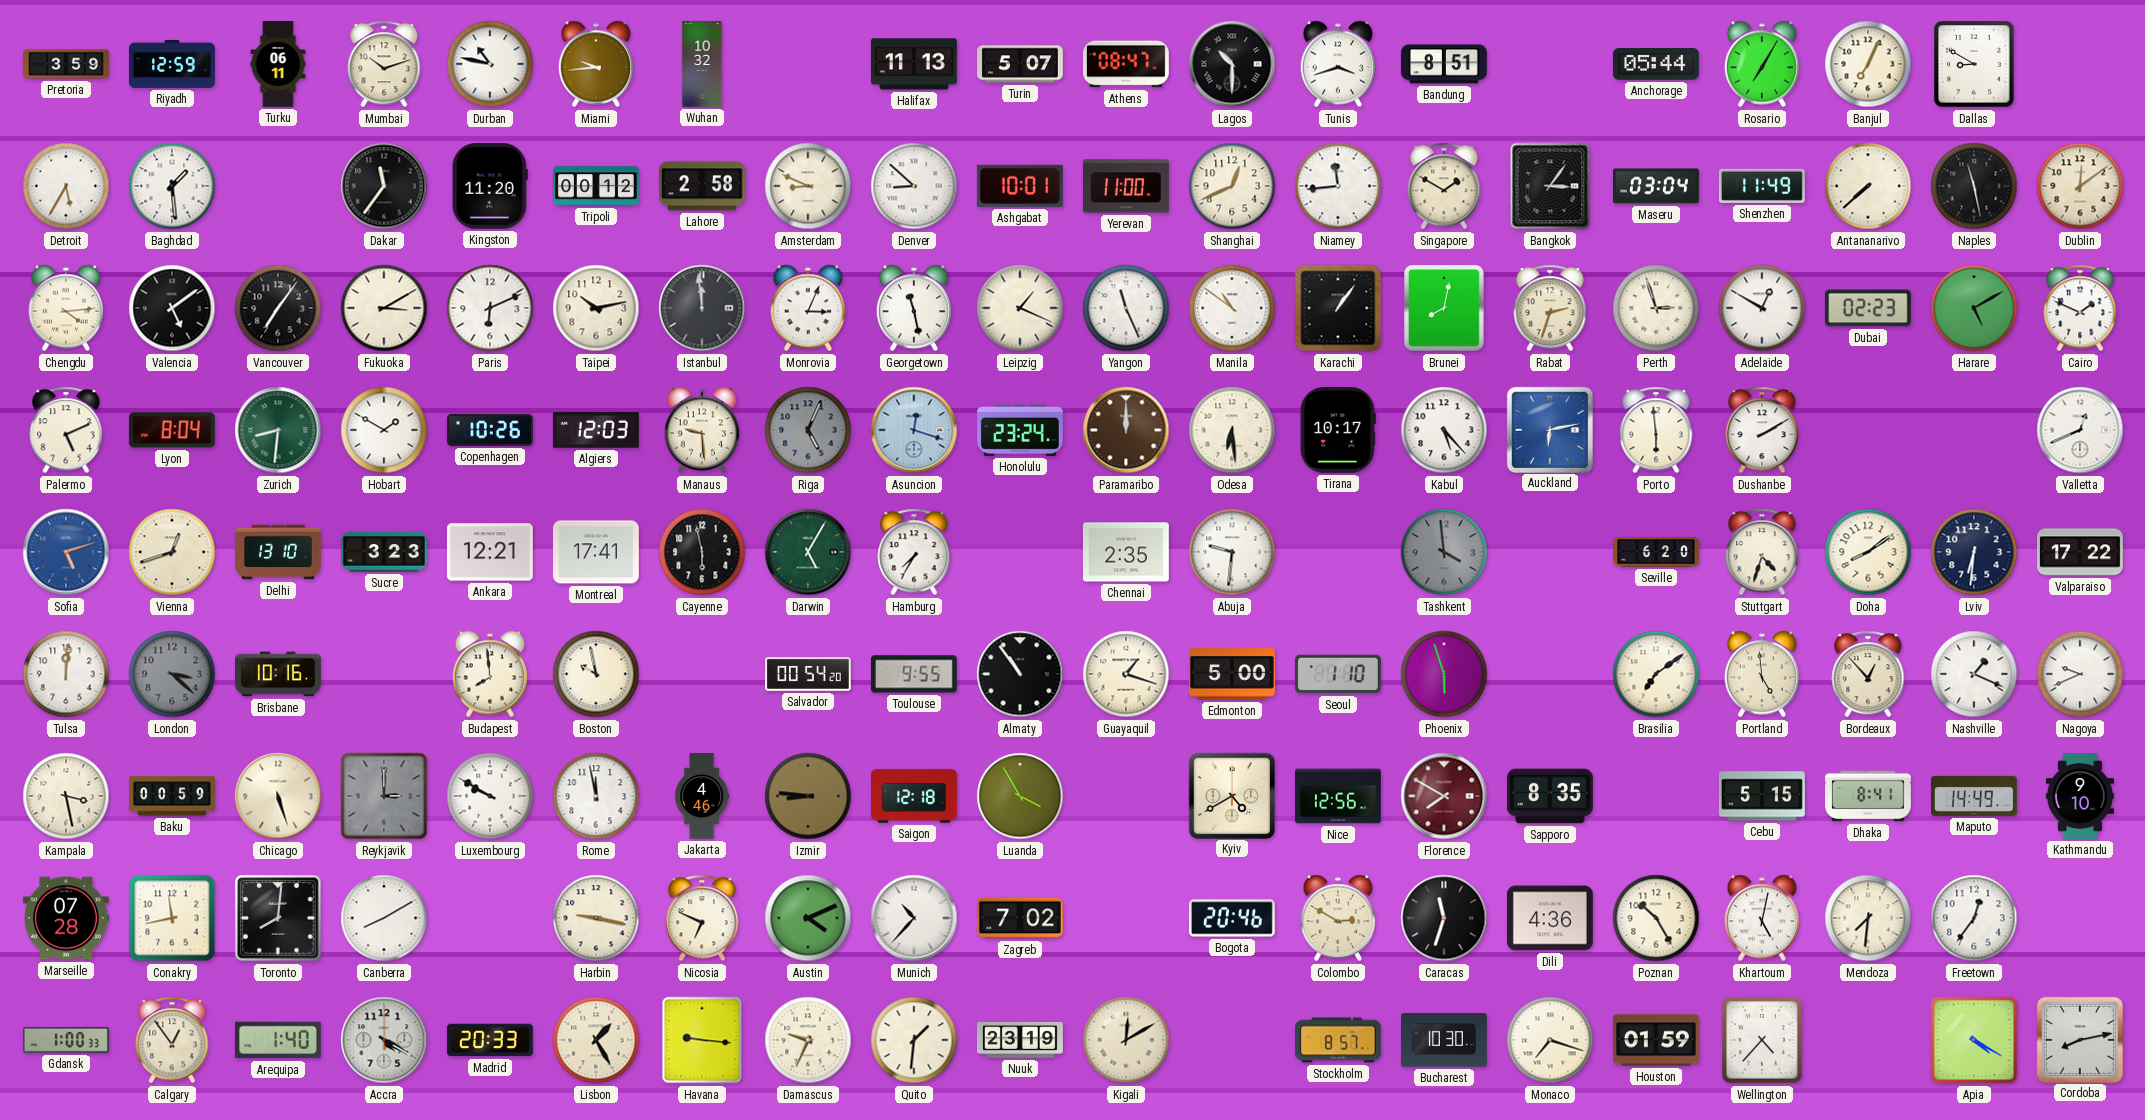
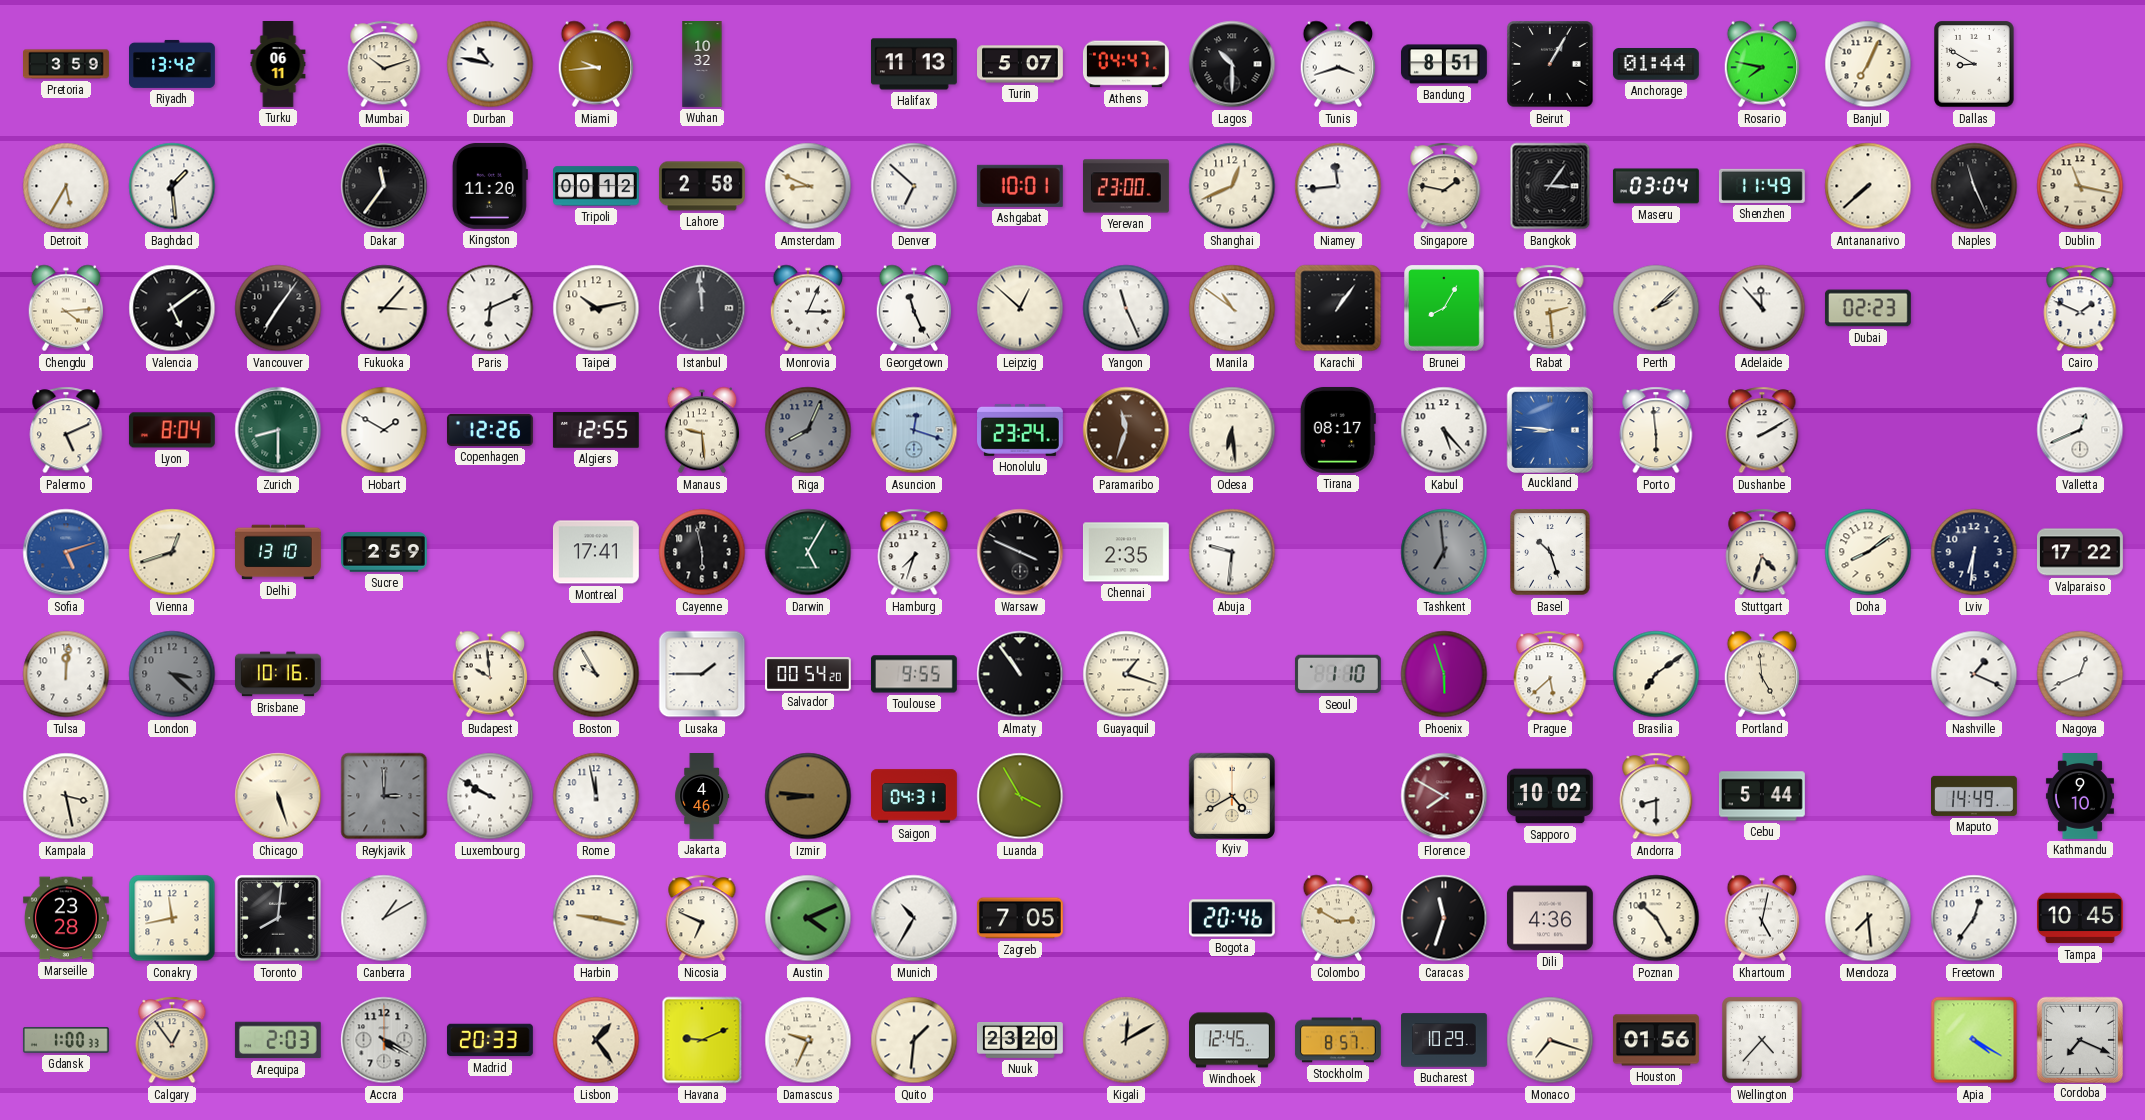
Riyadh: 12:59 -> 13:42 (173, 64)
Athens: 08:47 -> 04:47 (1126, 64)
Beirut: none -> 1:05 (1550, 64)
Anchorage: 05:44 -> 01:44 (1656, 64)
Rosario: 7:05 -> 7:47 (1762, 64)
Denver: 8:52 -> 6:52 (914, 186)
Yerevan: 11:00 -> 23:00 (1126, 186)
Singapore: 1:50 -> 1:47 (1444, 186)
Naples: 11:28 -> 11:26 (1974, 186)
Dublin: 12:09 -> 11:17 (2080, 186)
Fukuoka: 3:10 -> 3:07 (384, 308)
Georgetown: 11:28 -> 11:26 (914, 308)
Leipzig: 1:19 -> 12:52 (1020, 308)
Brunei: 8:02 -> 8:05 (1445, 309)
Rabat: 2:33 -> 2:29 (1550, 308)
Perth: 2:57 -> 2:08 (1656, 308)
Adelaide: 12:50 -> 11:53 (1762, 308)
Harare: 5:10 -> none (1974, 308)
Zurich: 8:31 -> 8:30 (278, 430)
Copenhagen: 10:26 -> 12:26 (490, 430)
Algiers: 12:03 -> 12:55 (596, 431)
Riga: 5:04 -> 8:04 (808, 430)
Paramaribo: 12:00 -> 11:33 (1126, 430)
Tirana: 10:17 -> 08:17 (1338, 430)
Auckland: 6:13 -> 8:46 (1549, 429)
Sucre: 3:23 -> 2:59 (384, 552)
Ankara: 12:21 -> none (490, 552)
Hamburg: 7:35 -> 7:33 (914, 552)
Warsaw: none -> 3:49 (1020, 552)
Tashkent: 3:59 -> 6:59 (1444, 552)
Basel: none -> 10:27 (1550, 552)
Seville: 6:20 -> none (1657, 552)
Budapest: 7:59 -> 9:59 (490, 674)
Boston: 9:58 -> 9:55 (596, 674)
Lusaka: none -> 1:45 (702, 674)
Edmonton: 5:00 -> none (1232, 674)
Prague: none -> 5:38 (1550, 674)
Bordeaux: 12:53 -> none (1868, 674)
Nagoya: 9:41 -> 12:41 (2080, 674)
Baku: 00:59 -> none (173, 796)
Saigon: 12:18 -> 04:31 (915, 796)
Nice: 12:56 -> none (1339, 796)
Sapporo: 8:35 -> 10:02 (1550, 796)
Andorra: none -> 8:30 (1656, 796)
Cebu: 5:15 -> 5:44 (1762, 796)
Dhaka: 8:41 -> none (1869, 796)
Marseille: 07:28 -> 23:28 (66, 918)
Canberra: 8:10 -> 1:10 (384, 918)
Munich: 10:37 -> 10:35 (914, 918)
Zagreb: 7:02 -> 7:05 (1020, 918)
Mendoza: 7:31 -> 7:29 (1868, 918)
Tampa: none -> 10:45 (2081, 918)
Arequipa: 1:40 -> 2:03 (278, 1040)
Lisbon: 1:25 -> 1:24 (596, 1040)
Havana: 9:16 -> 9:11 (702, 1040)
Nuuk: 23:19 -> 23:20 (1021, 1041)
Windhoek: none -> 12:45 (1233, 1040)
Bucharest: 10:30 -> 10:29 (1445, 1040)
Houston: 01:59 -> 01:56 (1656, 1040)
Cordoba: 8:13 -> 7:19 (2079, 1039)
